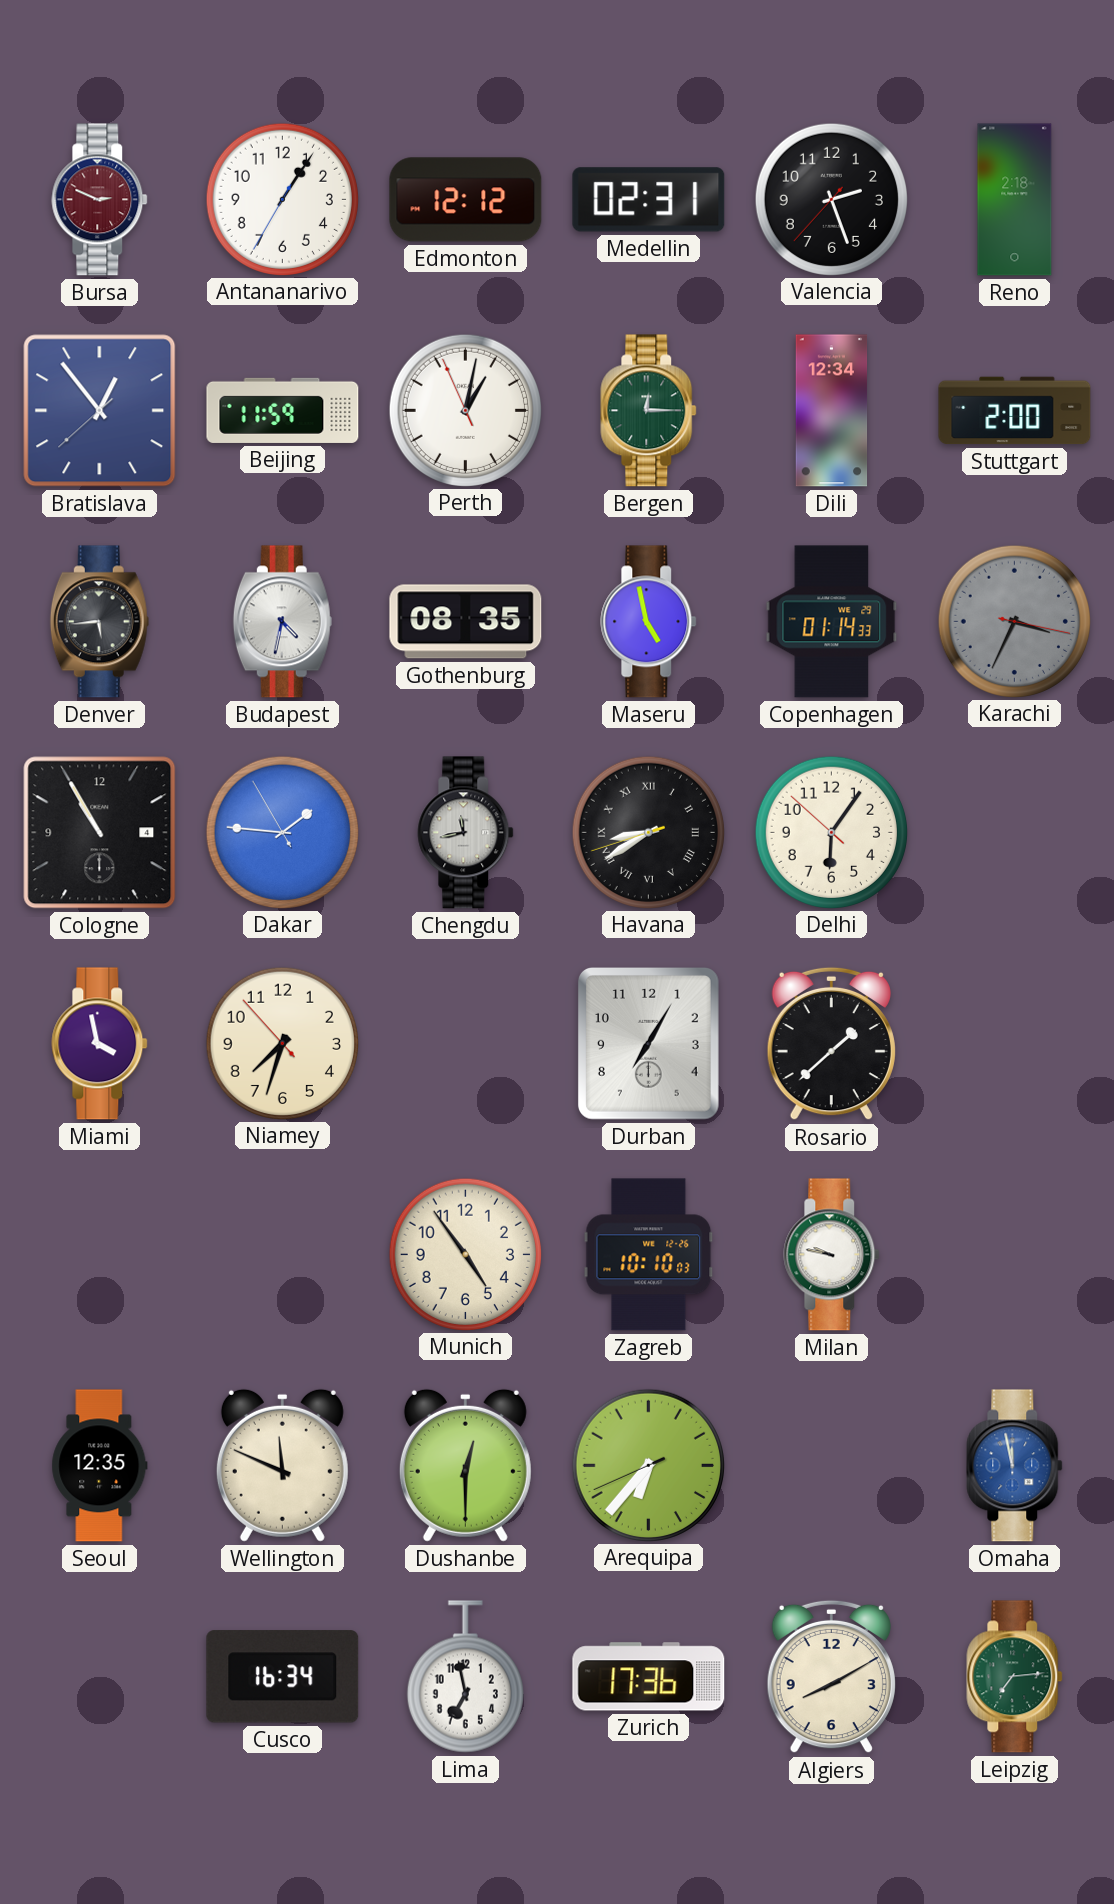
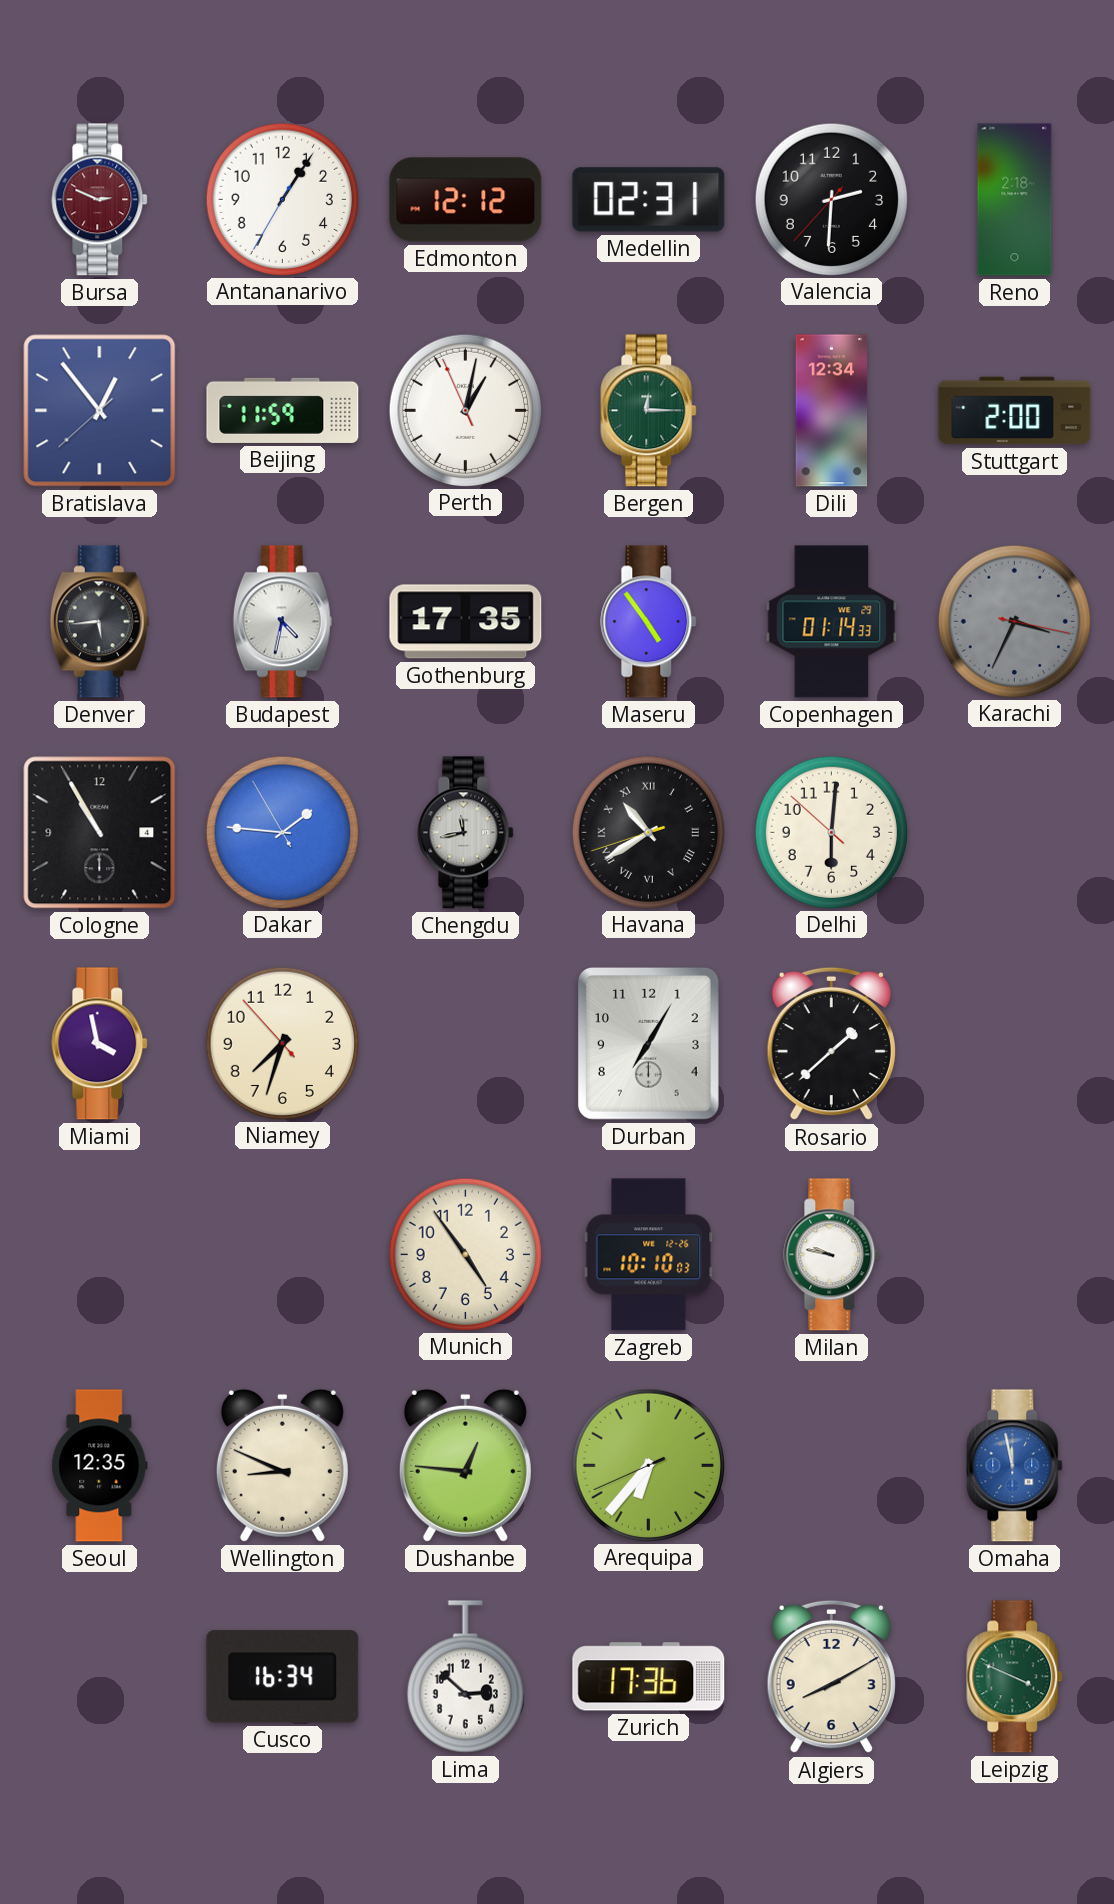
Valencia: 2:26 -> 2:30 (831, 199)
Gothenburg: 08:35 -> 17:35 (466, 622)
Maseru: 4:58 -> 4:54 (649, 622)
Havana: 8:39 -> 10:39 (648, 832)
Delhi: 6:05 -> 6:00 (831, 832)
Wellington: 11:49 -> 8:49 (282, 1465)
Dushanbe: 12:30 -> 12:46 (465, 1465)
Lima: 6:58 -> 2:52 (465, 1677)
Leipzig: 7:14 -> 3:49 (1015, 1677)
